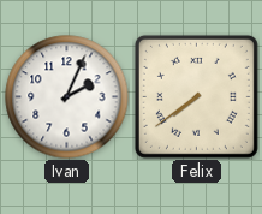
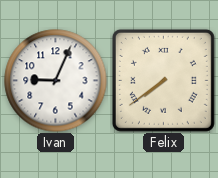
Ivan: 2:04 -> 9:04 (56, 81)
